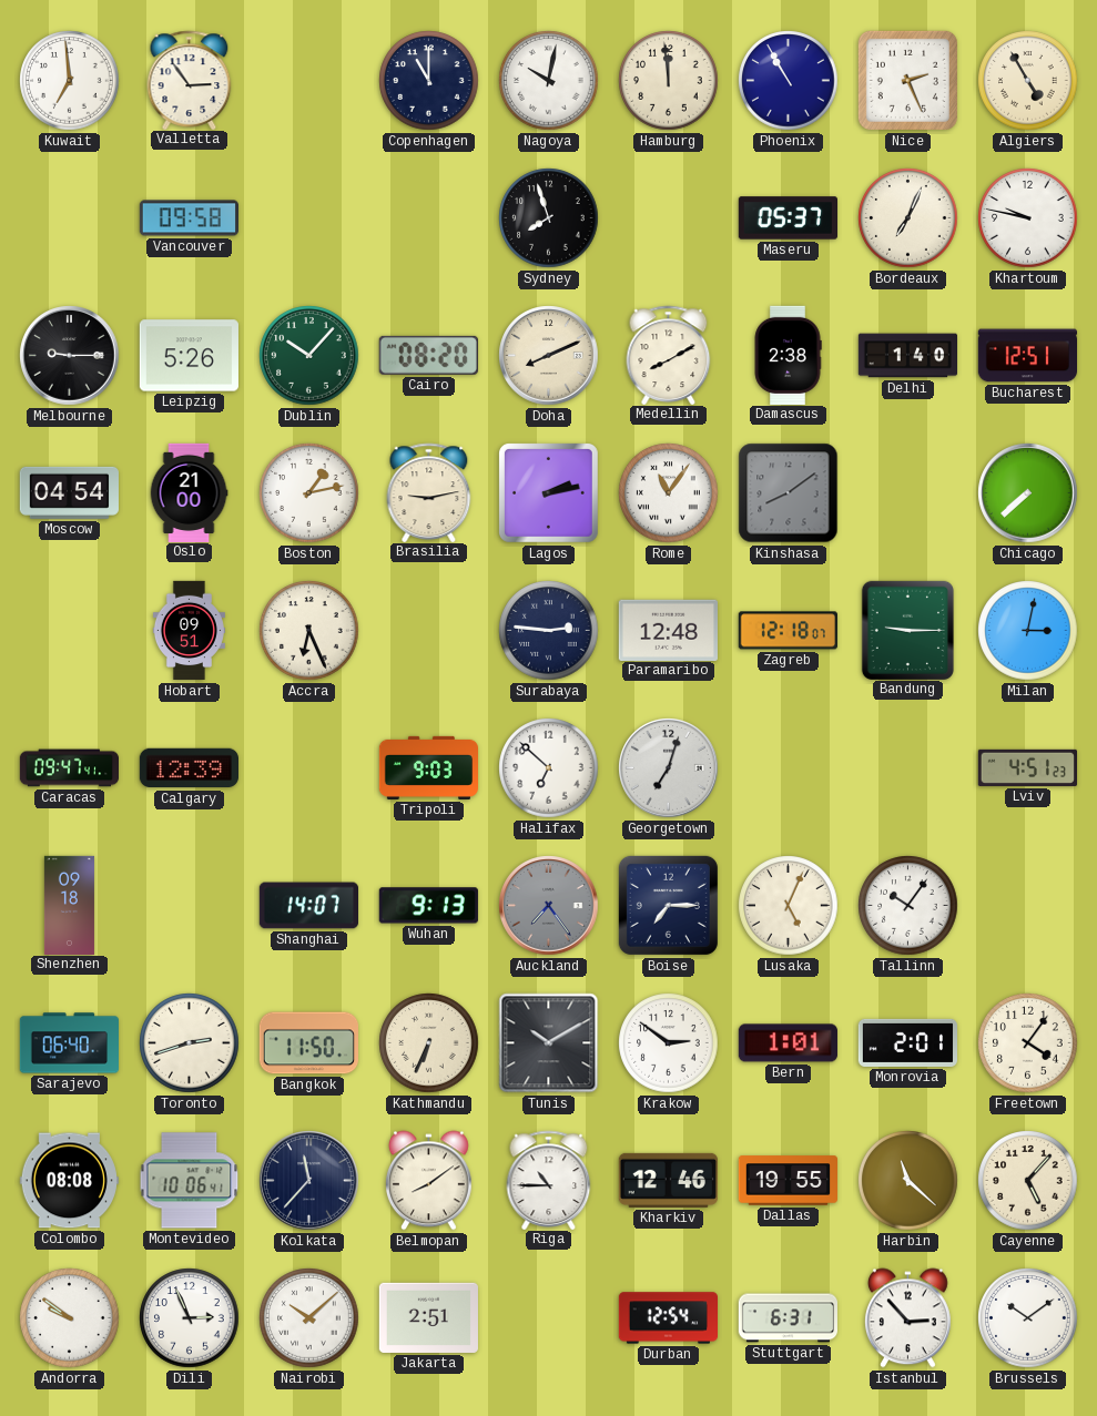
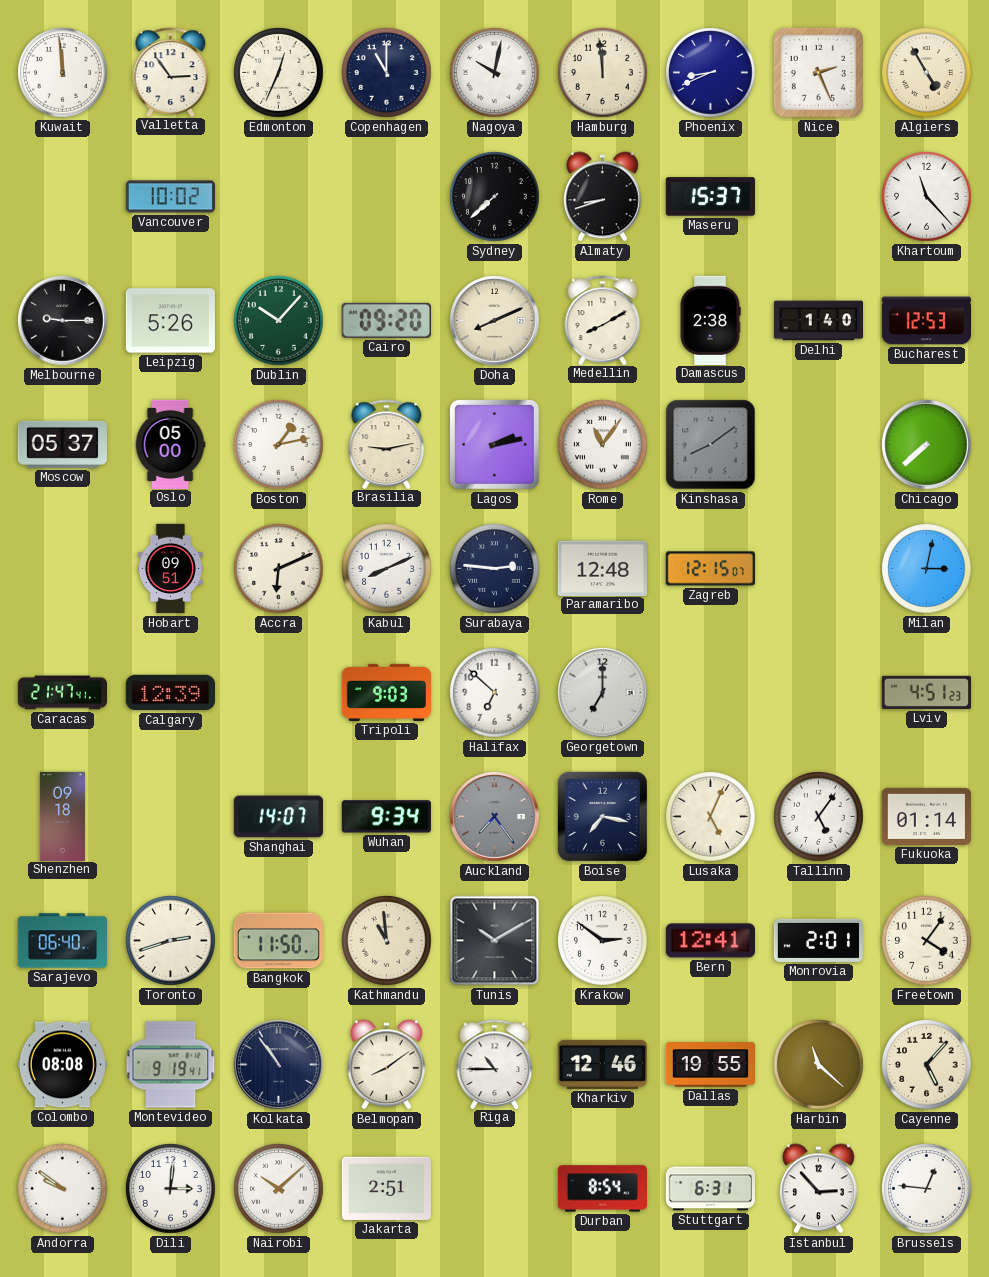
Kuwait: 6:59 -> 11:59 (63, 73)
Edmonton: none -> 12:34 (279, 73)
Phoenix: 10:55 -> 8:41 (711, 73)
Vancouver: 09:58 -> 10:02 (170, 197)
Sydney: 7:57 -> 7:38 (495, 197)
Almaty: none -> 8:42 (602, 197)
Maseru: 05:37 -> 15:37 (710, 197)
Bordeaux: 7:04 -> none (908, 218)
Khartoum: 9:47 -> 11:23 (927, 197)
Cairo: 08:20 -> 09:20 (386, 320)
Bucharest: 12:51 -> 12:53 (926, 321)
Moscow: 04:54 -> 05:37 (62, 444)
Oslo: 21:00 -> 05:00 (170, 444)
Accra: 6:26 -> 6:11 (279, 569)
Kabul: none -> 8:11 (387, 569)
Zagreb: 12:18 -> 12:15 (710, 569)
Bandung: 9:15 -> none (907, 630)
Caracas: 09:47 -> 21:47 (63, 693)
Georgetown: 7:03 -> 7:00 (603, 693)
Wuhan: 9:13 -> 9:34 (386, 817)
Boise: 7:15 -> 7:17 (602, 816)
Tallinn: 10:06 -> 5:06 (819, 817)
Fukuoka: none -> 01:14 (926, 816)
Kathmandu: 6:34 -> 10:59 (387, 941)
Bern: 1:01 -> 12:41 (710, 941)
Montevideo: 10:06 -> 9:19 (171, 1065)
Kolkata: 11:37 -> 10:54 (279, 1065)
Dili: 2:56 -> 3:01 (171, 1189)
Durban: 12:54 -> 8:54 (602, 1189)
Brussels: 10:09 -> 12:46 (927, 1189)
